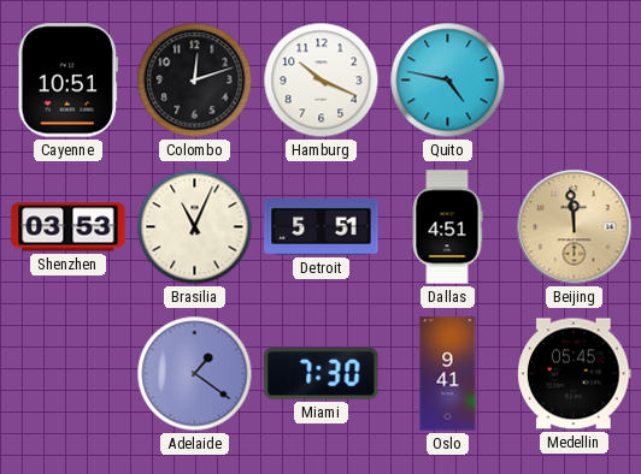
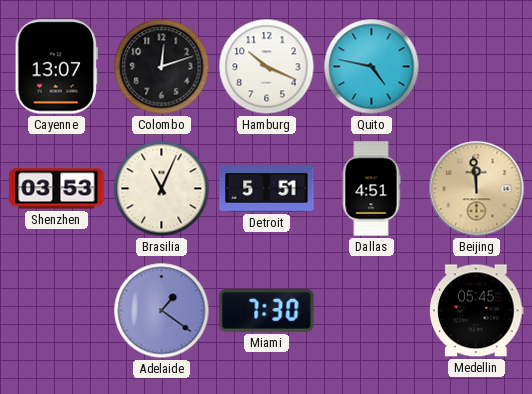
Cayenne: 10:51 -> 13:07 (56, 67)
Oslo: 9:41 -> none (448, 374)
